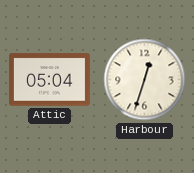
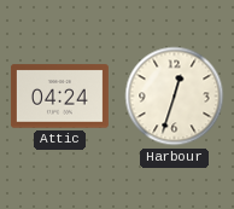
Attic: 05:04 -> 04:24 (59, 97)
